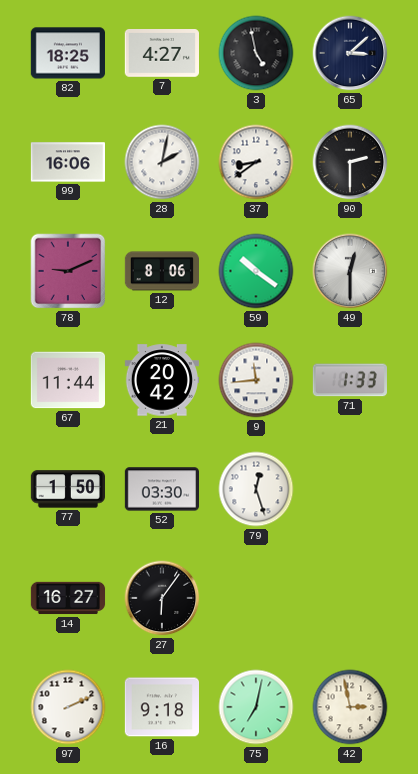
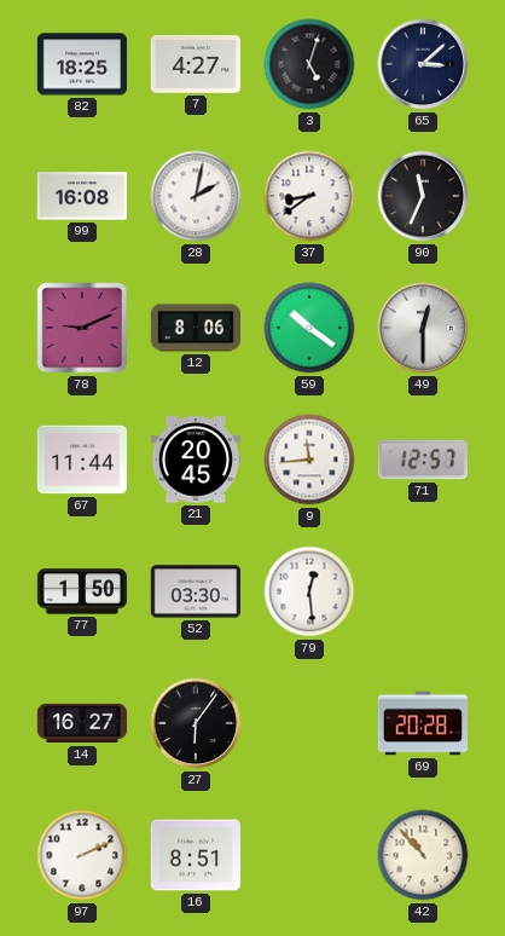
3: 4:58 -> 5:03 (309, 64)
99: 16:06 -> 16:08 (81, 196)
90: 2:30 -> 11:34 (423, 196)
21: 20:42 -> 20:45 (195, 460)
71: 1:33 -> 12:57 (423, 460)
79: 12:27 -> 12:29 (309, 591)
69: none -> 20:28 (422, 723)
16: 9:18 -> 8:51 (195, 855)
75: 7:02 -> none (256, 707)
42: 2:58 -> 10:53 (423, 855)
